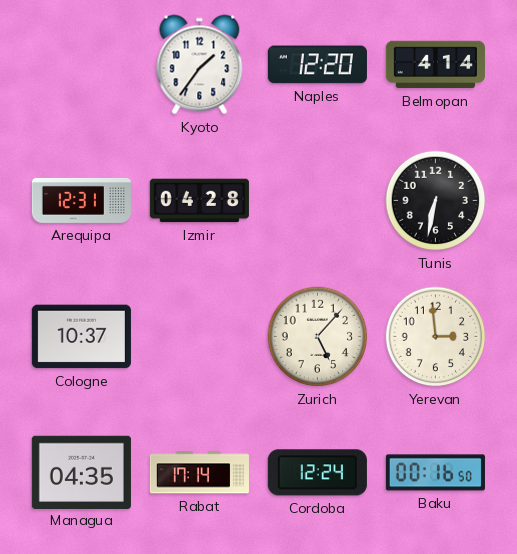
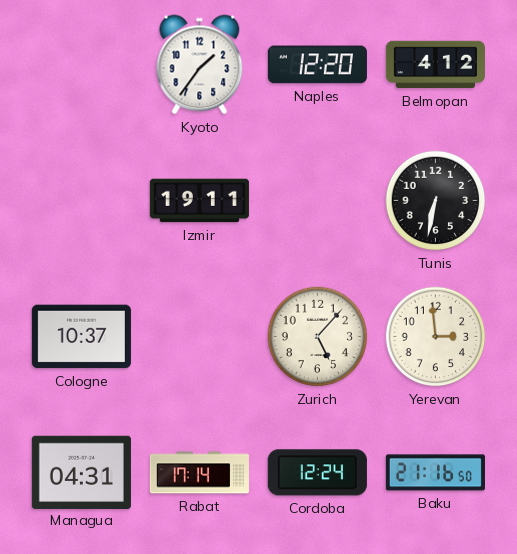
Belmopan: 4:14 -> 4:12 (435, 65)
Arequipa: 12:31 -> none (81, 200)
Izmir: 04:28 -> 19:11 (199, 201)
Managua: 04:35 -> 04:31 (81, 472)
Baku: 00:16 -> 21:16 (435, 473)
